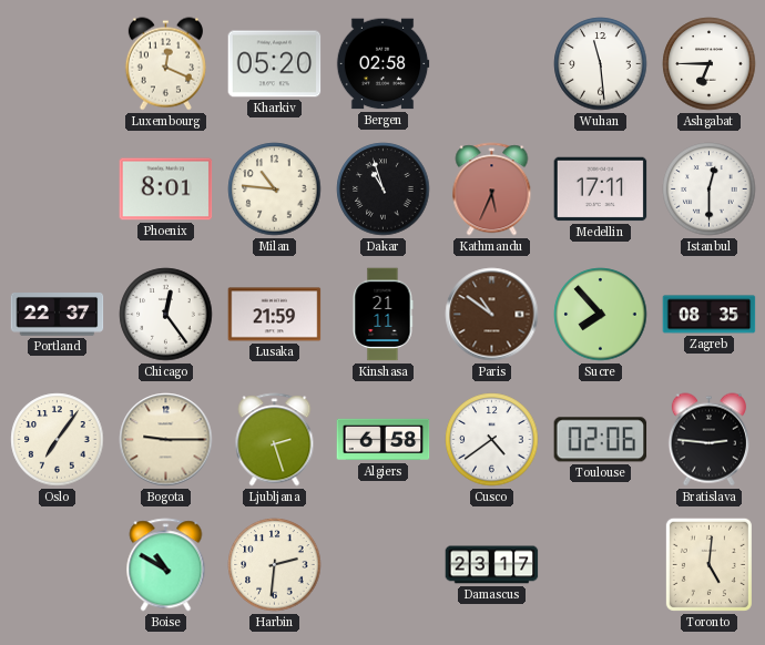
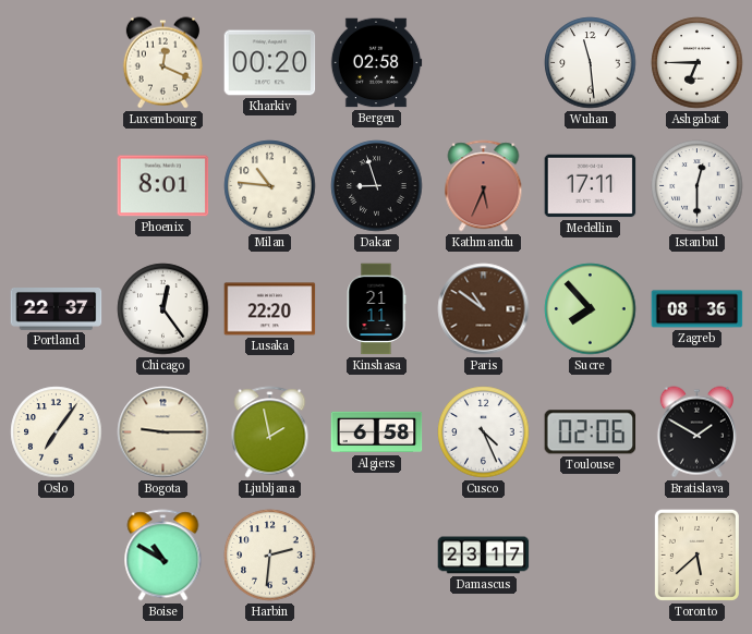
Kharkiv: 05:20 -> 00:20 (270, 63)
Dakar: 10:57 -> 8:57 (377, 186)
Lusaka: 21:59 -> 22:20 (270, 309)
Zagreb: 08:35 -> 08:36 (698, 309)
Ljubljana: 2:27 -> 1:58 (270, 432)
Cusco: 4:39 -> 4:26 (484, 432)
Bratislava: 2:46 -> 1:50 (696, 432)
Toronto: 5:01 -> 5:38 (696, 554)
